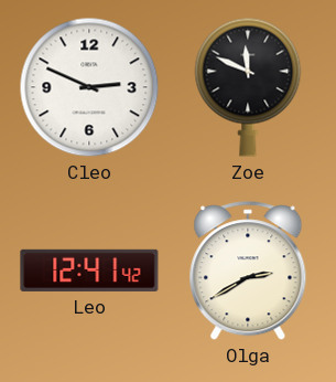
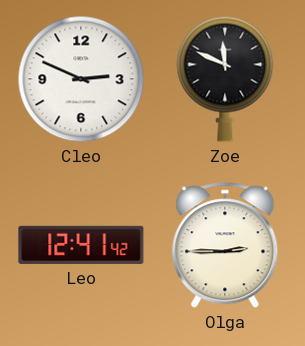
Olga: 2:40 -> 2:45 (225, 246)
